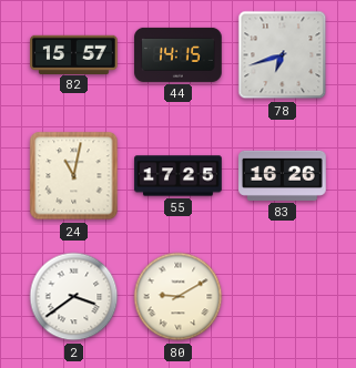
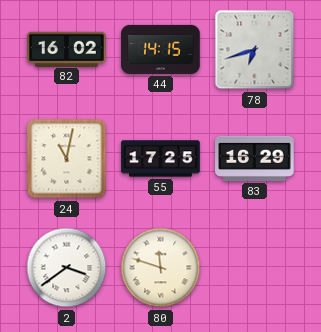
82: 15:57 -> 16:02 (67, 49)
83: 16:26 -> 16:29 (255, 158)
80: 9:10 -> 11:48 (161, 268)
